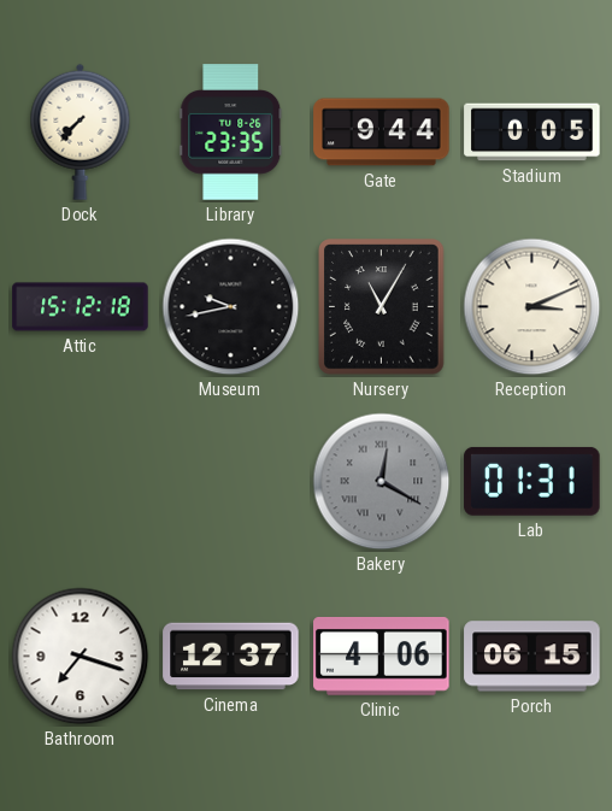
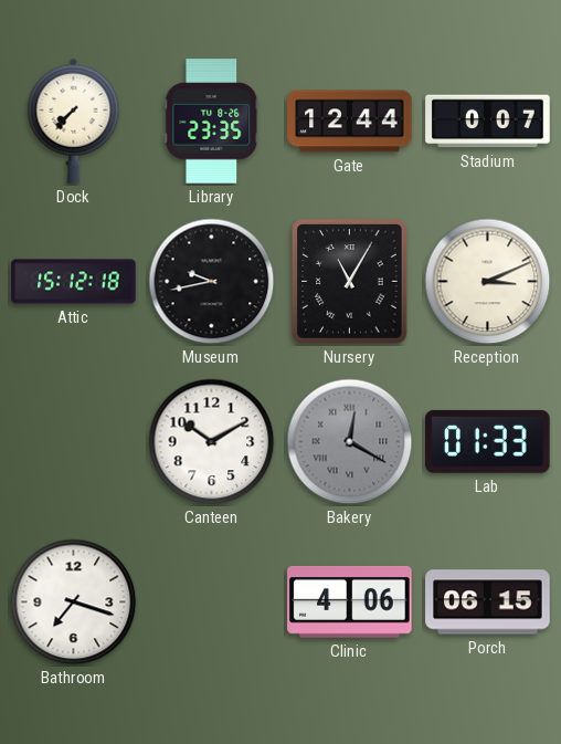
Gate: 9:44 -> 12:44 (350, 122)
Stadium: 0:05 -> 0:07 (488, 122)
Canteen: none -> 10:10 (212, 442)
Lab: 01:31 -> 01:33 (488, 441)
Cinema: 12:37 -> none (231, 657)
